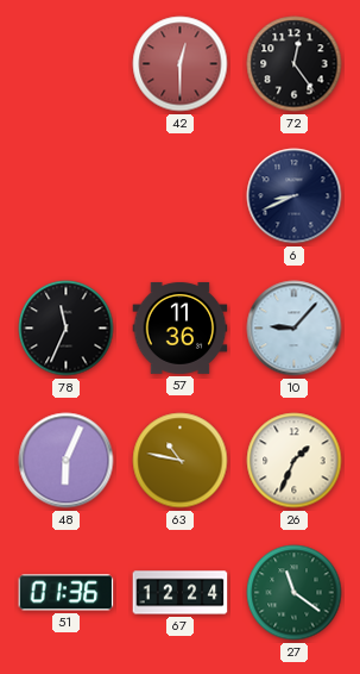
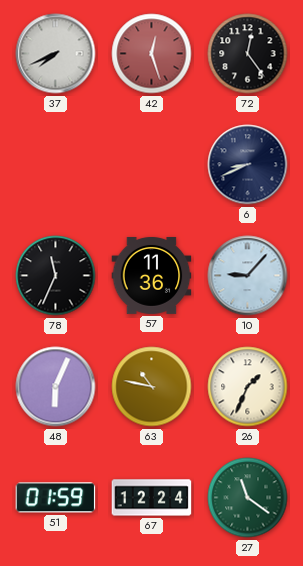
37: none -> 7:41 (56, 54)
42: 12:30 -> 12:27 (152, 54)
51: 01:36 -> 01:59 (56, 498)
